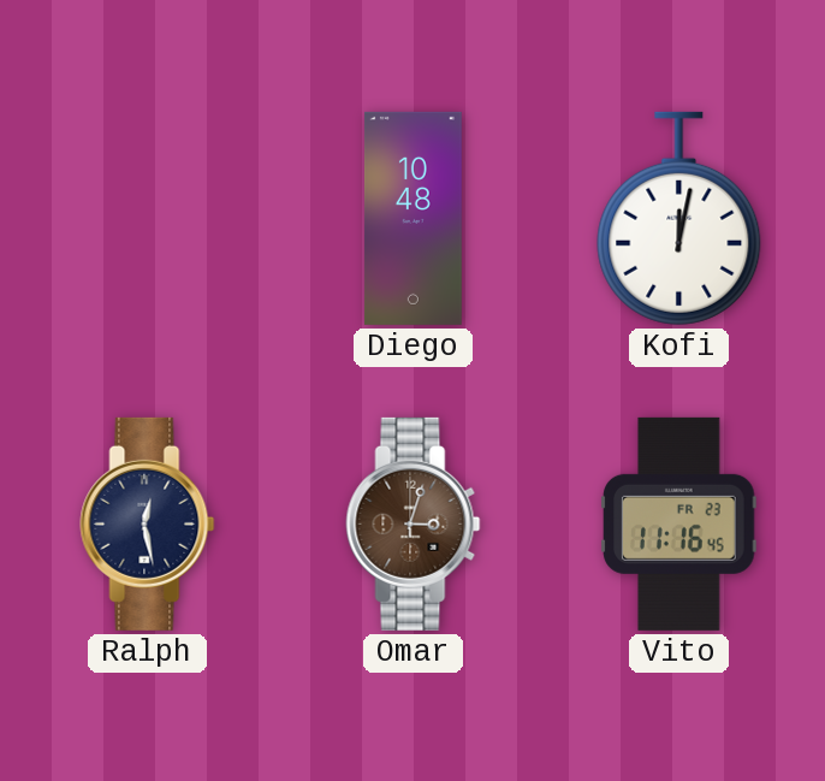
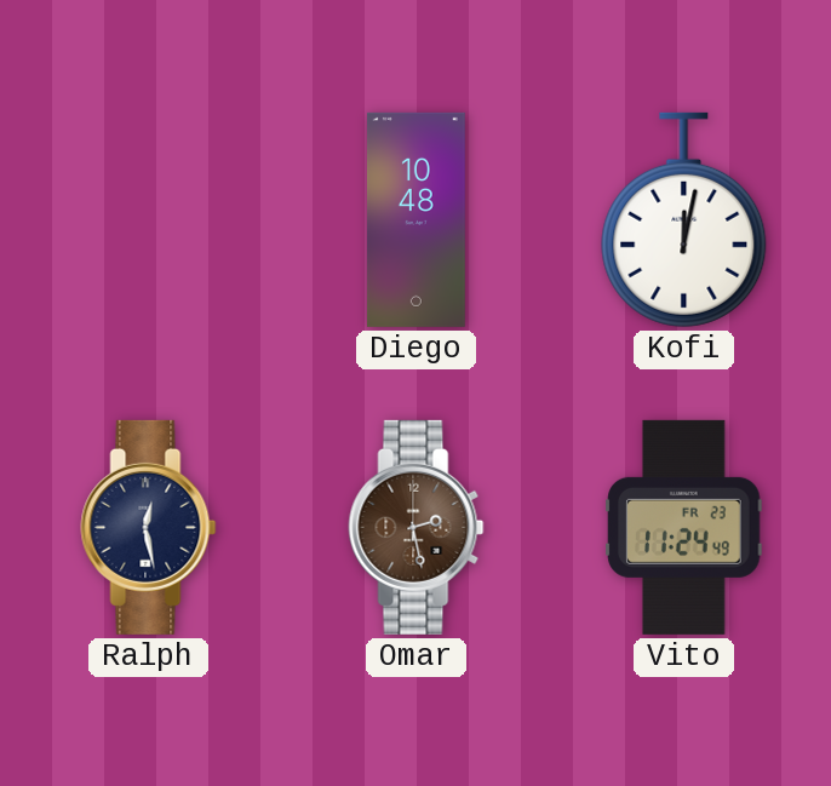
Omar: 3:03 -> 2:28 (417, 527)
Vito: 11:16 -> 11:24 (684, 527)
